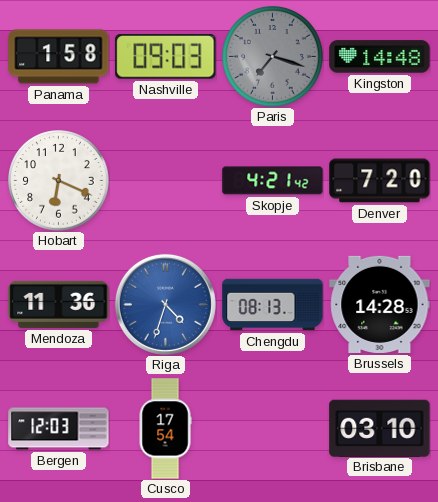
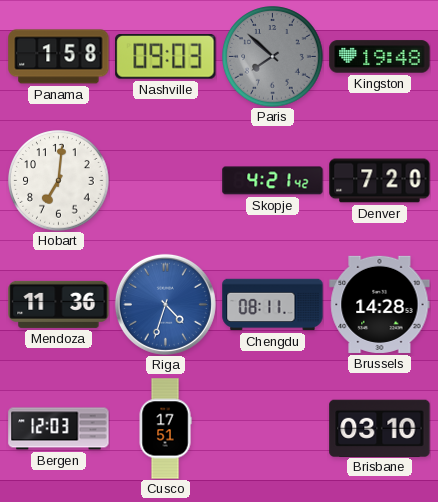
Paris: 7:18 -> 7:52 (273, 57)
Kingston: 14:48 -> 19:48 (380, 57)
Hobart: 6:19 -> 7:01 (59, 181)
Chengdu: 08:13 -> 08:11 (273, 305)
Cusco: 17:54 -> 17:51 (165, 429)
